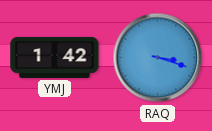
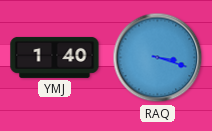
YMJ: 1:42 -> 1:40 (55, 57)
